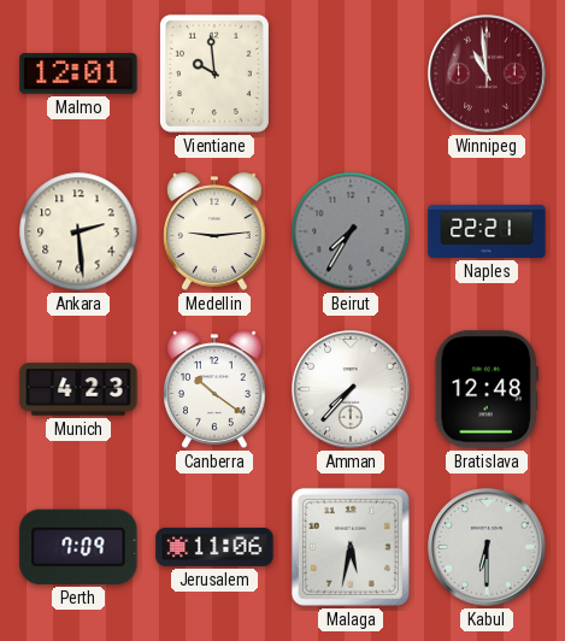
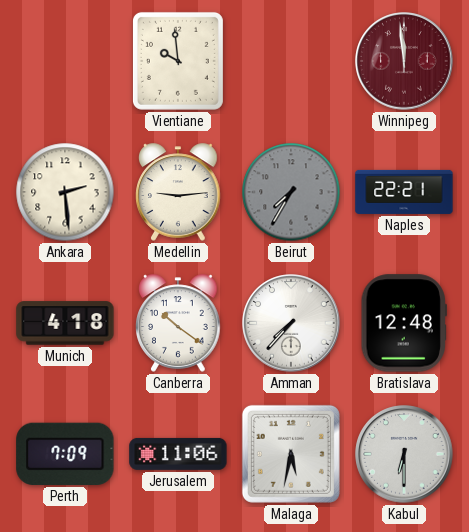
Malmo: 12:01 -> none (78, 73)
Winnipeg: 10:59 -> 11:59 (404, 61)
Munich: 4:23 -> 4:18 (65, 323)
